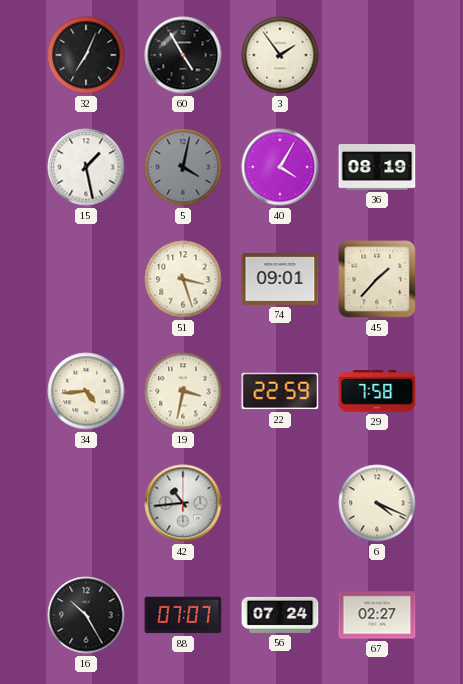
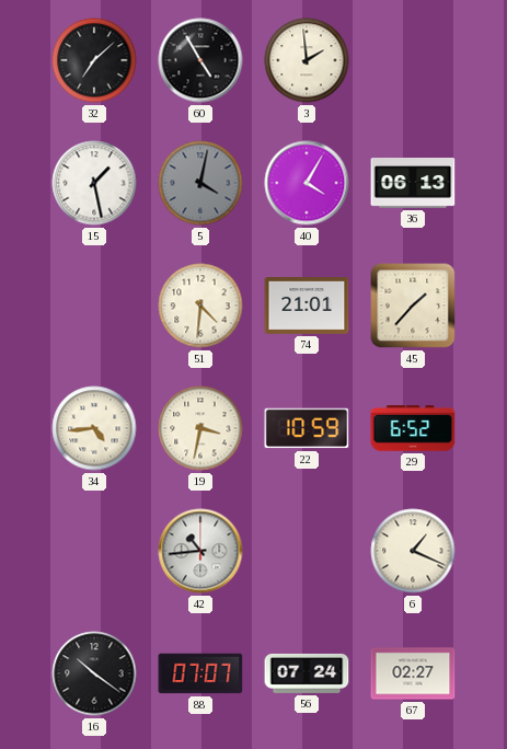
32: 7:04 -> 7:08 (94, 60)
3: 1:54 -> 1:59 (307, 60)
36: 08:19 -> 06:13 (413, 184)
51: 3:27 -> 4:31 (200, 306)
74: 09:01 -> 21:01 (307, 307)
22: 22:59 -> 10:59 (307, 428)
29: 7:58 -> 6:52 (413, 428)
6: 4:19 -> 1:19 (413, 551)
16: 10:25 -> 10:21 (94, 673)
